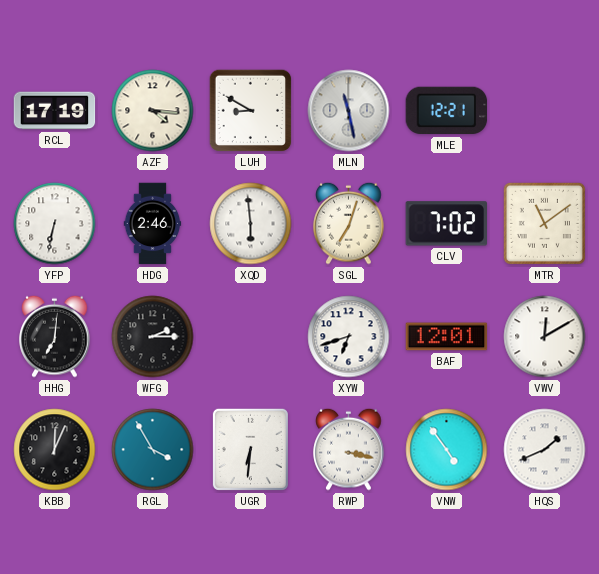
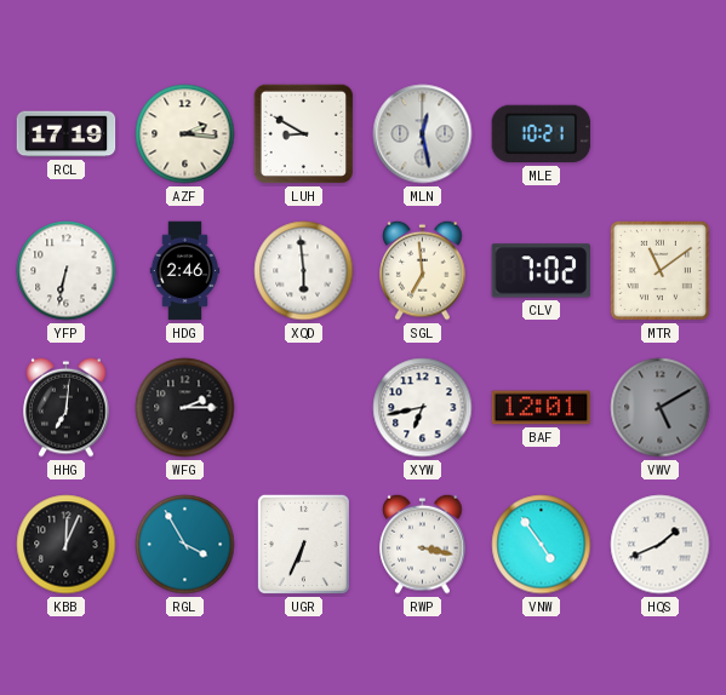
AZF: 4:16 -> 2:16 (185, 134)
MLN: 11:28 -> 12:28 (423, 134)
MLE: 12:21 -> 10:21 (542, 134)
SGL: 7:03 -> 6:59 (423, 270)
XYW: 6:42 -> 6:43 (423, 408)
VWV: 12:10 -> 5:10 (661, 408)
VWV dial: white -> grey (661, 408)
UGR: 6:31 -> 6:34 (303, 544)
